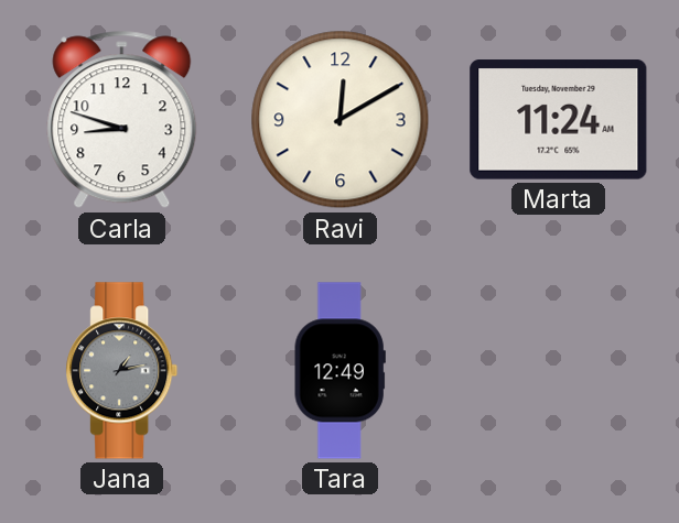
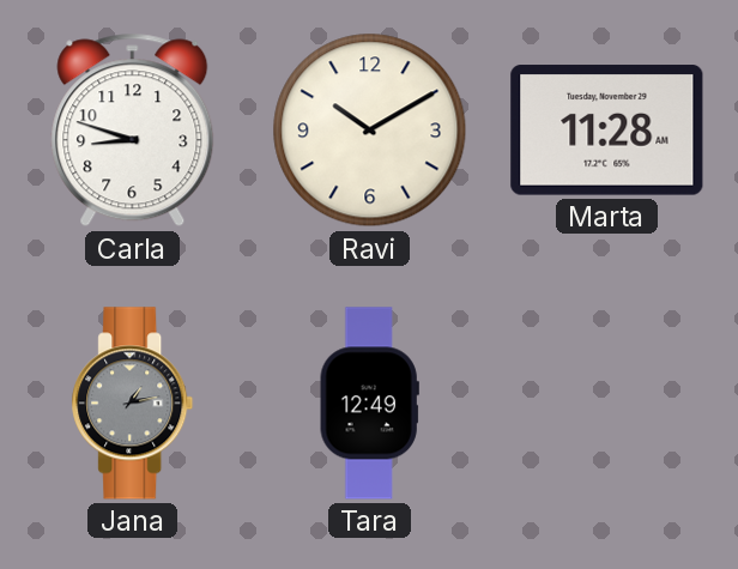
Ravi: 12:10 -> 10:10 (370, 131)
Marta: 11:24 -> 11:28 (607, 131)
